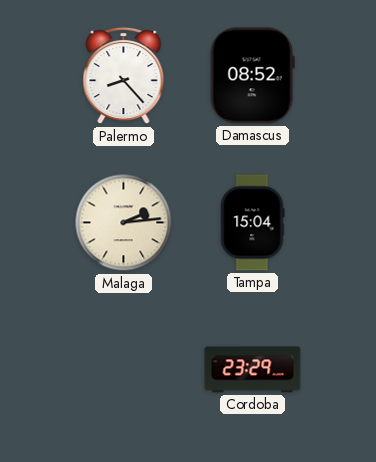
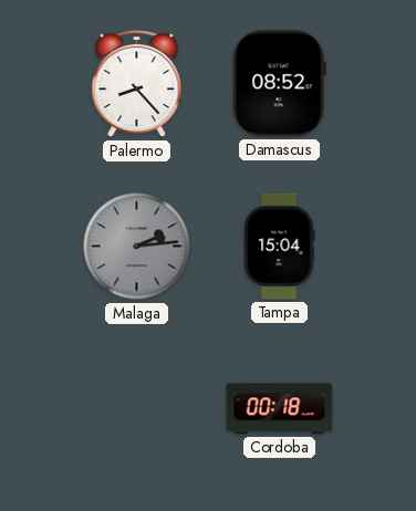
Malaga dial: cream -> grey (137, 247)
Cordoba: 23:29 -> 00:18 (280, 409)
